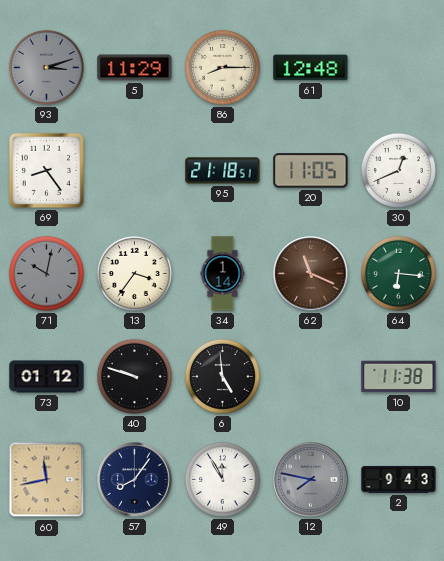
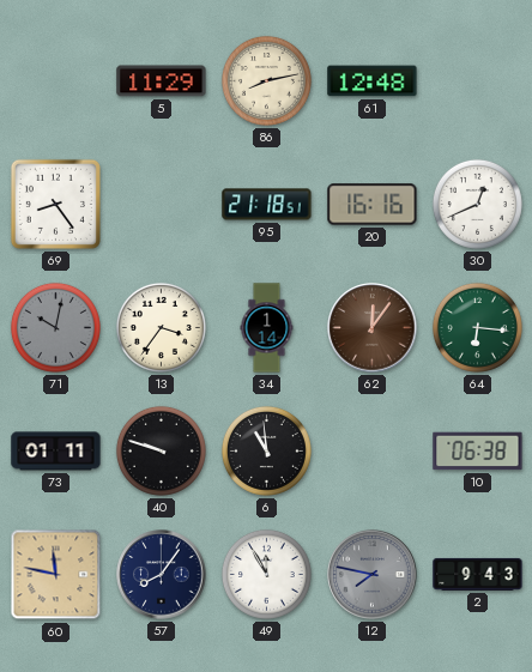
93: 3:12 -> none (46, 67)
86: 8:15 -> 8:13 (266, 80)
20: 11:05 -> 16:16 (373, 205)
62: 11:19 -> 12:06 (373, 328)
73: 01:12 -> 01:11 (56, 452)
6: 4:59 -> 10:59 (266, 450)
10: 11:38 -> 06:38 (478, 452)
60: 11:43 -> 11:47 (56, 575)
